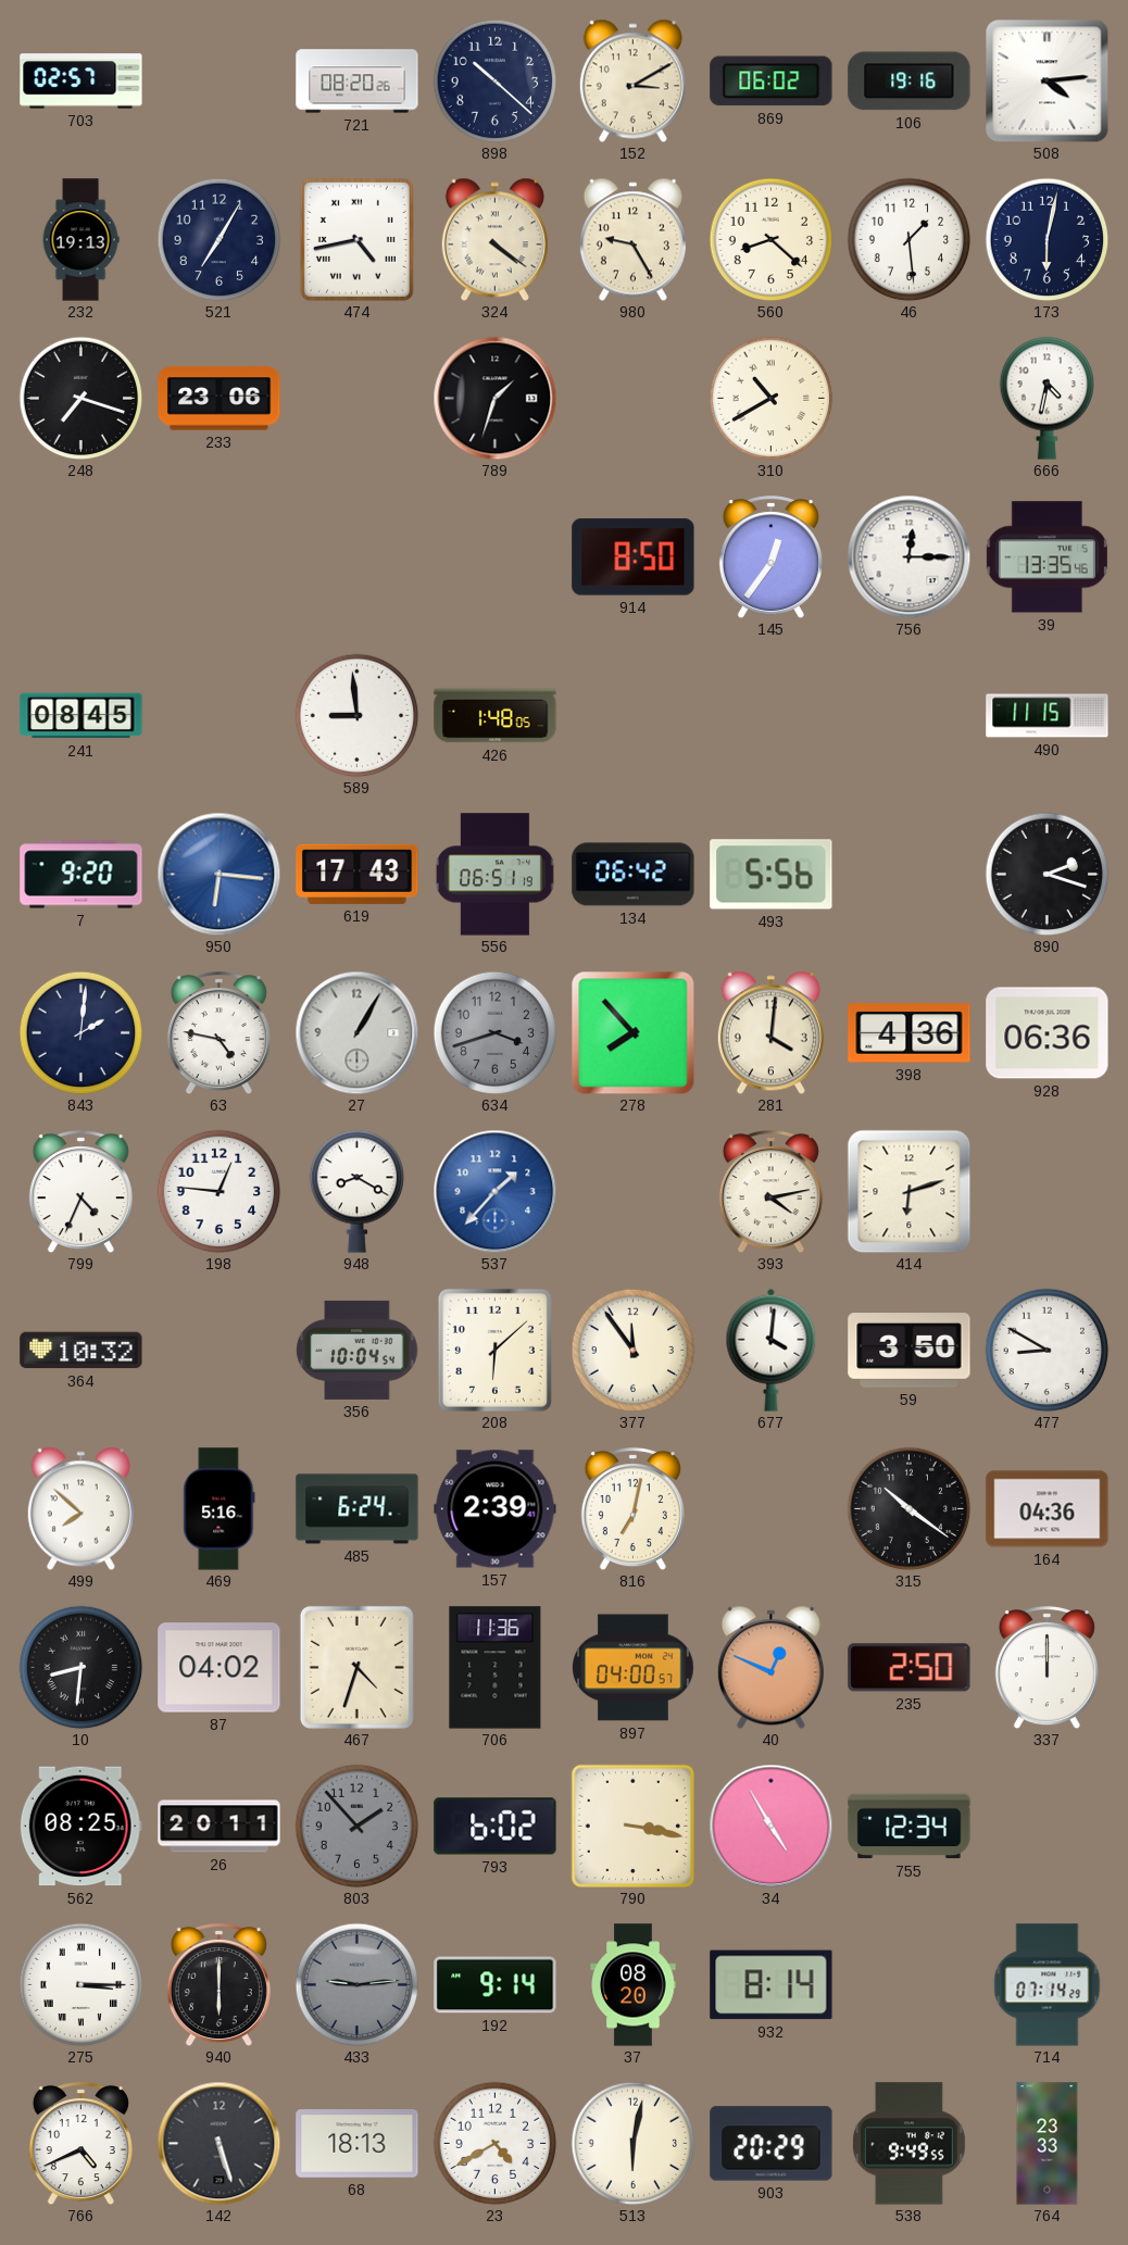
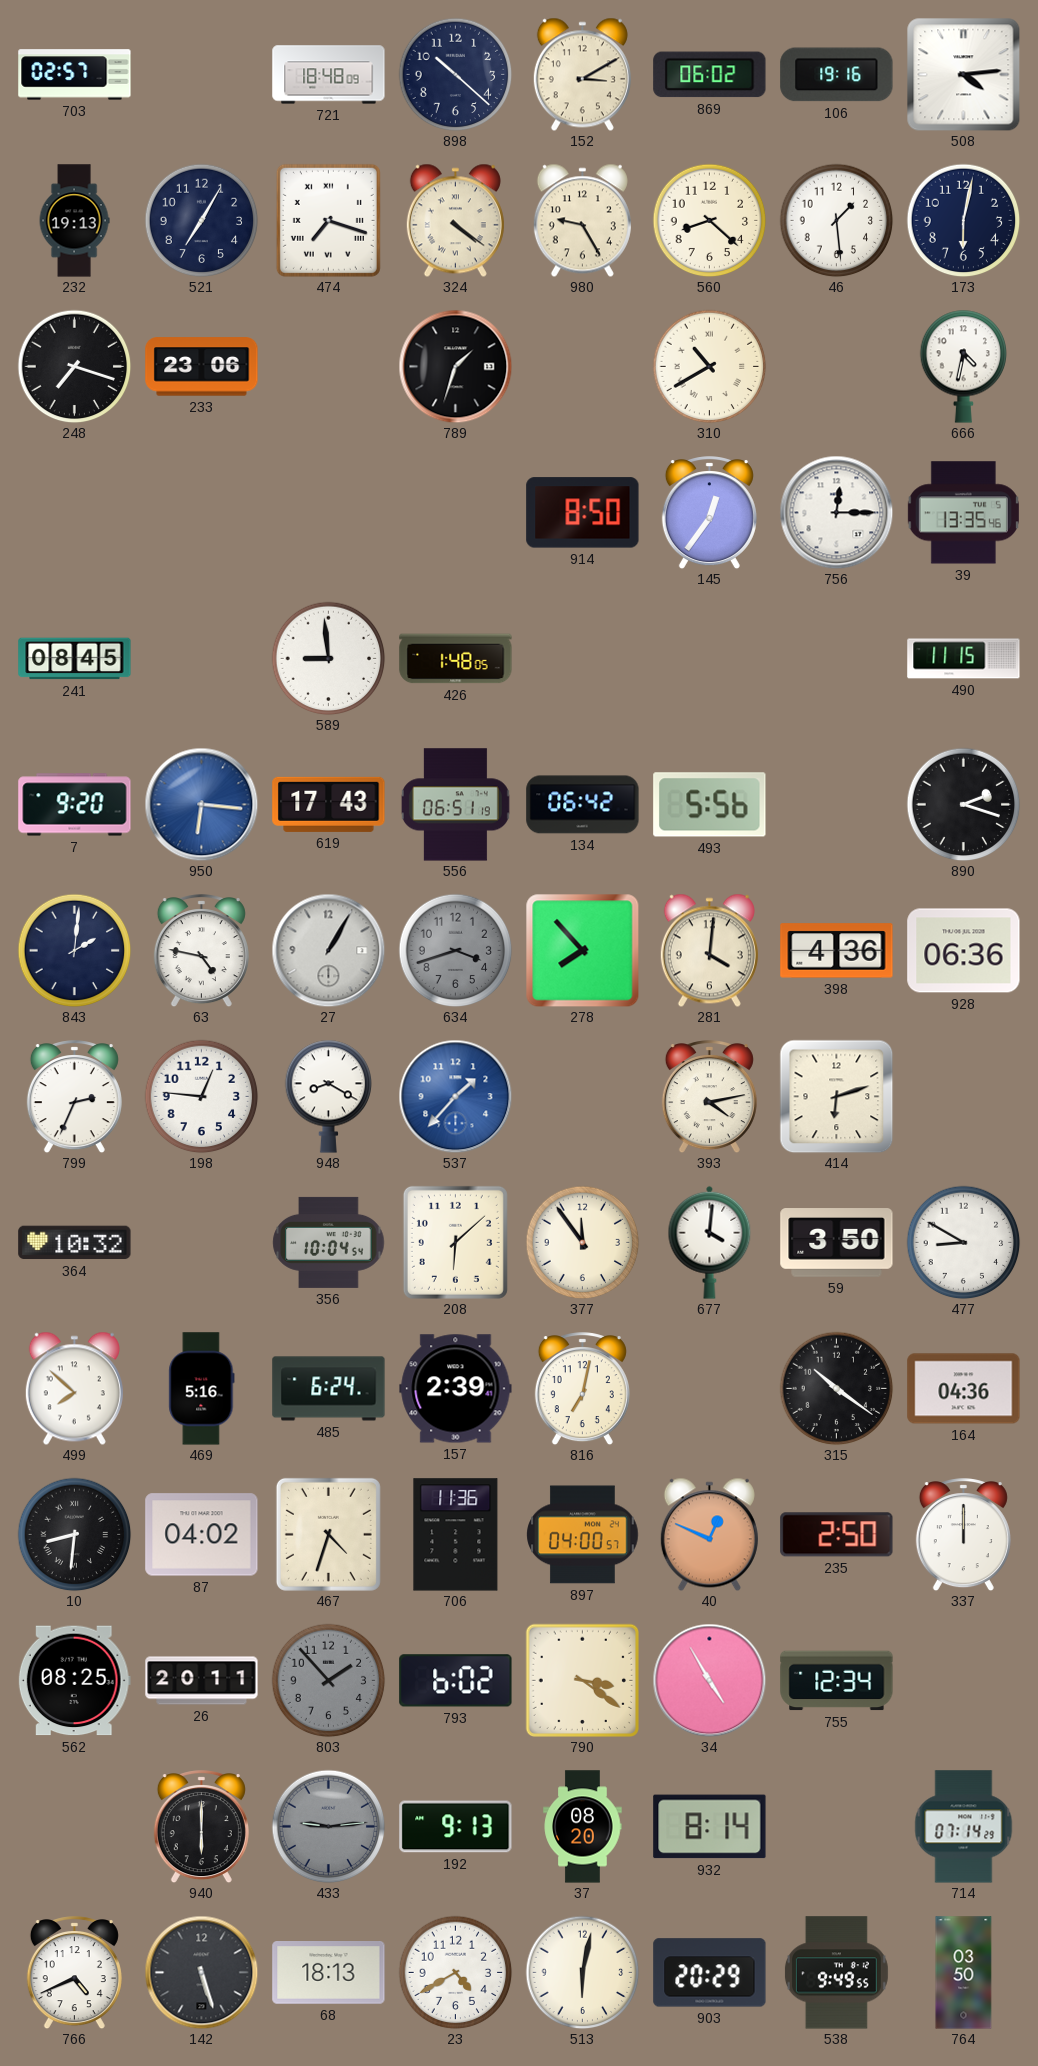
721: 08:20 -> 18:48 (329, 75)
474: 4:43 -> 7:18 (328, 220)
799: 4:34 -> 2:34 (74, 1097)
790: 3:17 -> 3:21 (582, 1680)
275: 3:15 -> none (80, 1984)
192: 9:14 -> 9:13 (456, 1827)
764: 23:33 -> 03:50 (964, 1973)
